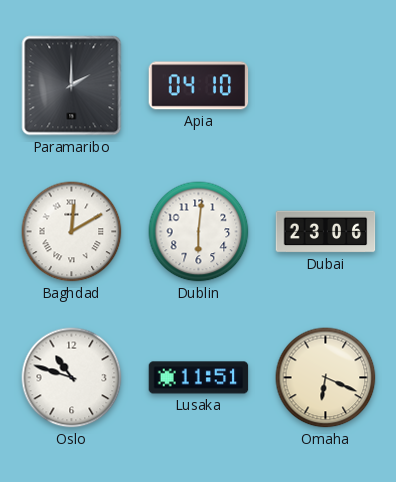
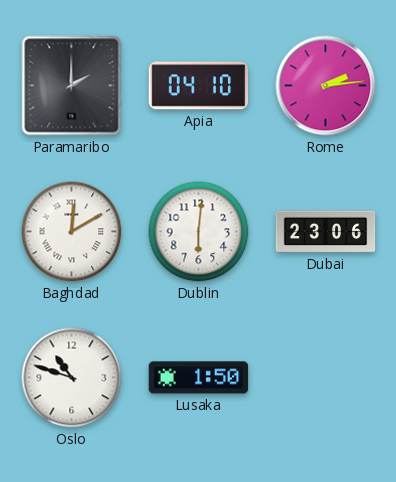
Rome: none -> 2:14 (326, 86)
Lusaka: 11:51 -> 1:50 (199, 378)
Omaha: 6:19 -> none (326, 378)
